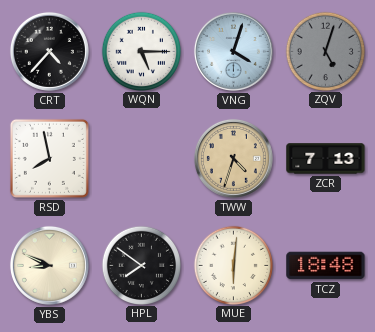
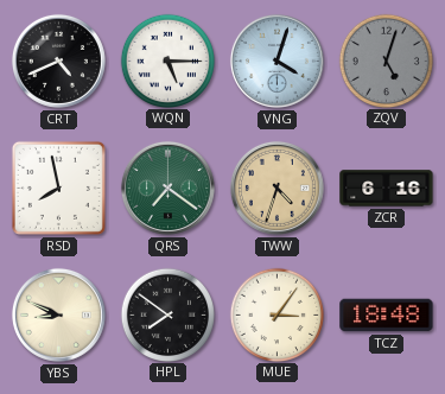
CRT: 4:37 -> 4:41 (58, 61)
QRS: none -> 7:21 (167, 188)
ZCR: 7:13 -> 6:16 (387, 189)
MUE: 6:01 -> 3:06 (276, 314)
